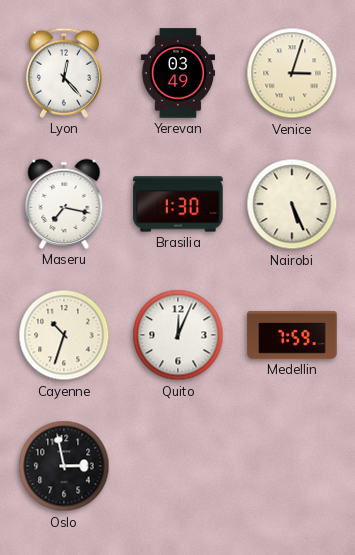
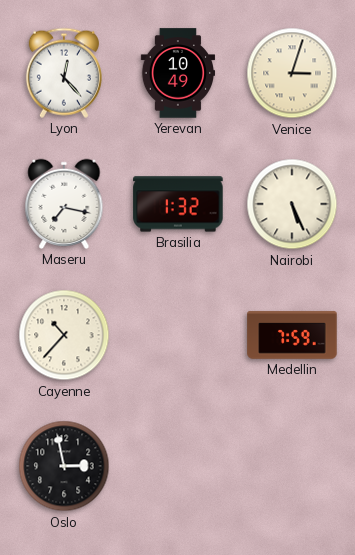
Yerevan: 03:49 -> 10:49 (178, 73)
Brasilia: 1:30 -> 1:32 (178, 204)
Cayenne: 10:33 -> 10:37 (64, 335)
Quito: 12:04 -> none (178, 335)
